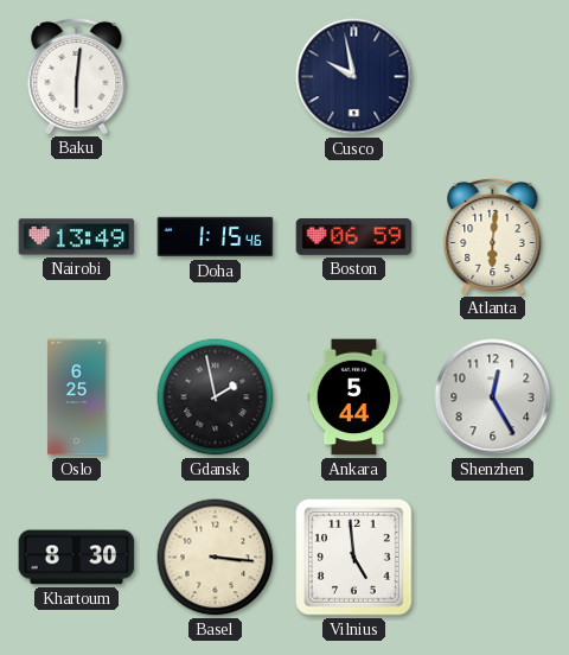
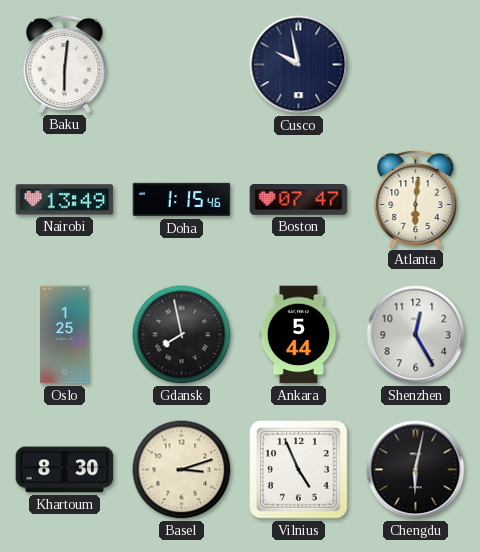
Boston: 06:59 -> 07:47 (299, 200)
Oslo: 6:25 -> 1:25 (65, 335)
Gdansk: 1:58 -> 7:58 (182, 335)
Basel: 3:16 -> 3:12 (182, 470)
Vilnius: 4:59 -> 4:56 (299, 470)
Chengdu: none -> 6:02 (416, 470)
